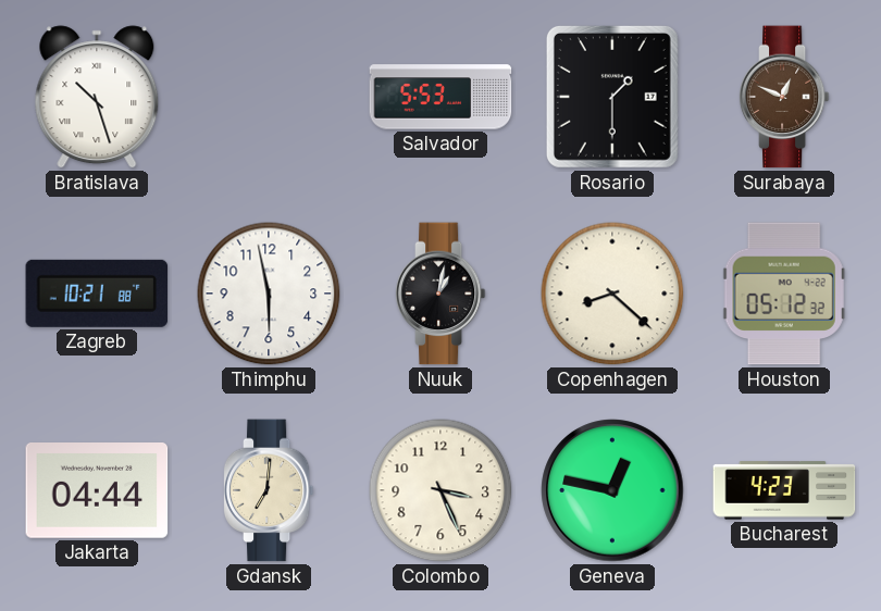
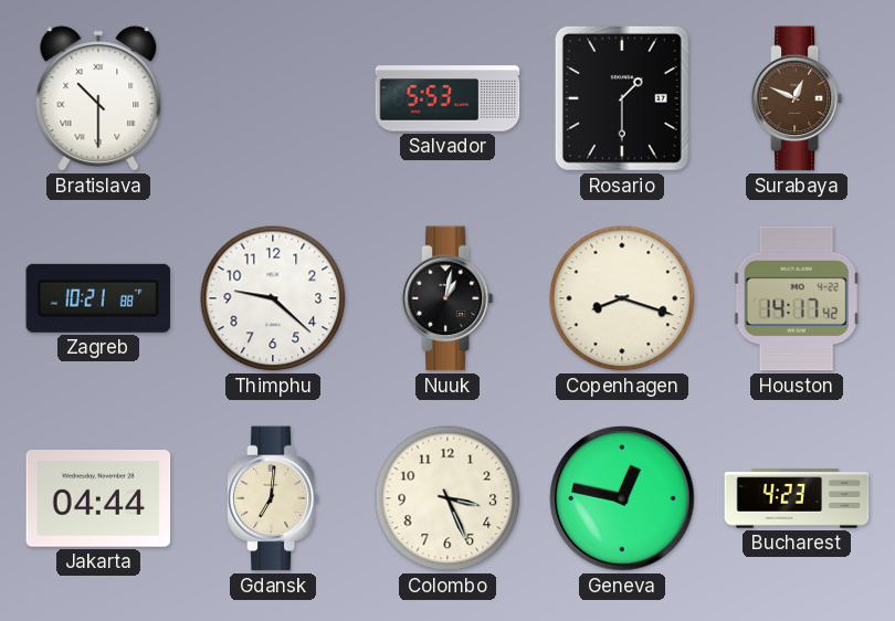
Bratislava: 10:27 -> 10:30 (98, 98)
Thimphu: 5:58 -> 9:22 (273, 298)
Copenhagen: 8:22 -> 8:18 (622, 298)
Houston: 05:12 -> 14:17 (797, 298)
